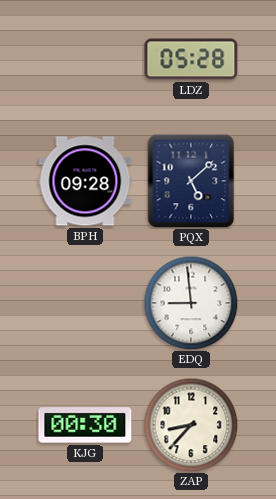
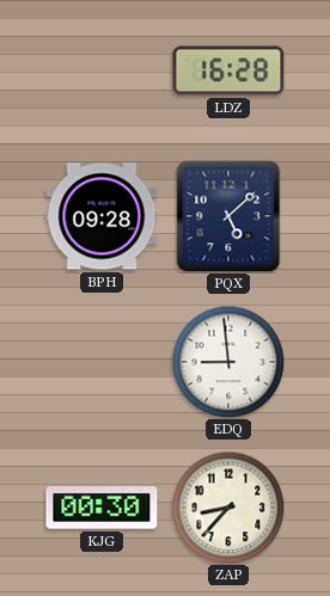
LDZ: 05:28 -> 16:28 (228, 70)
